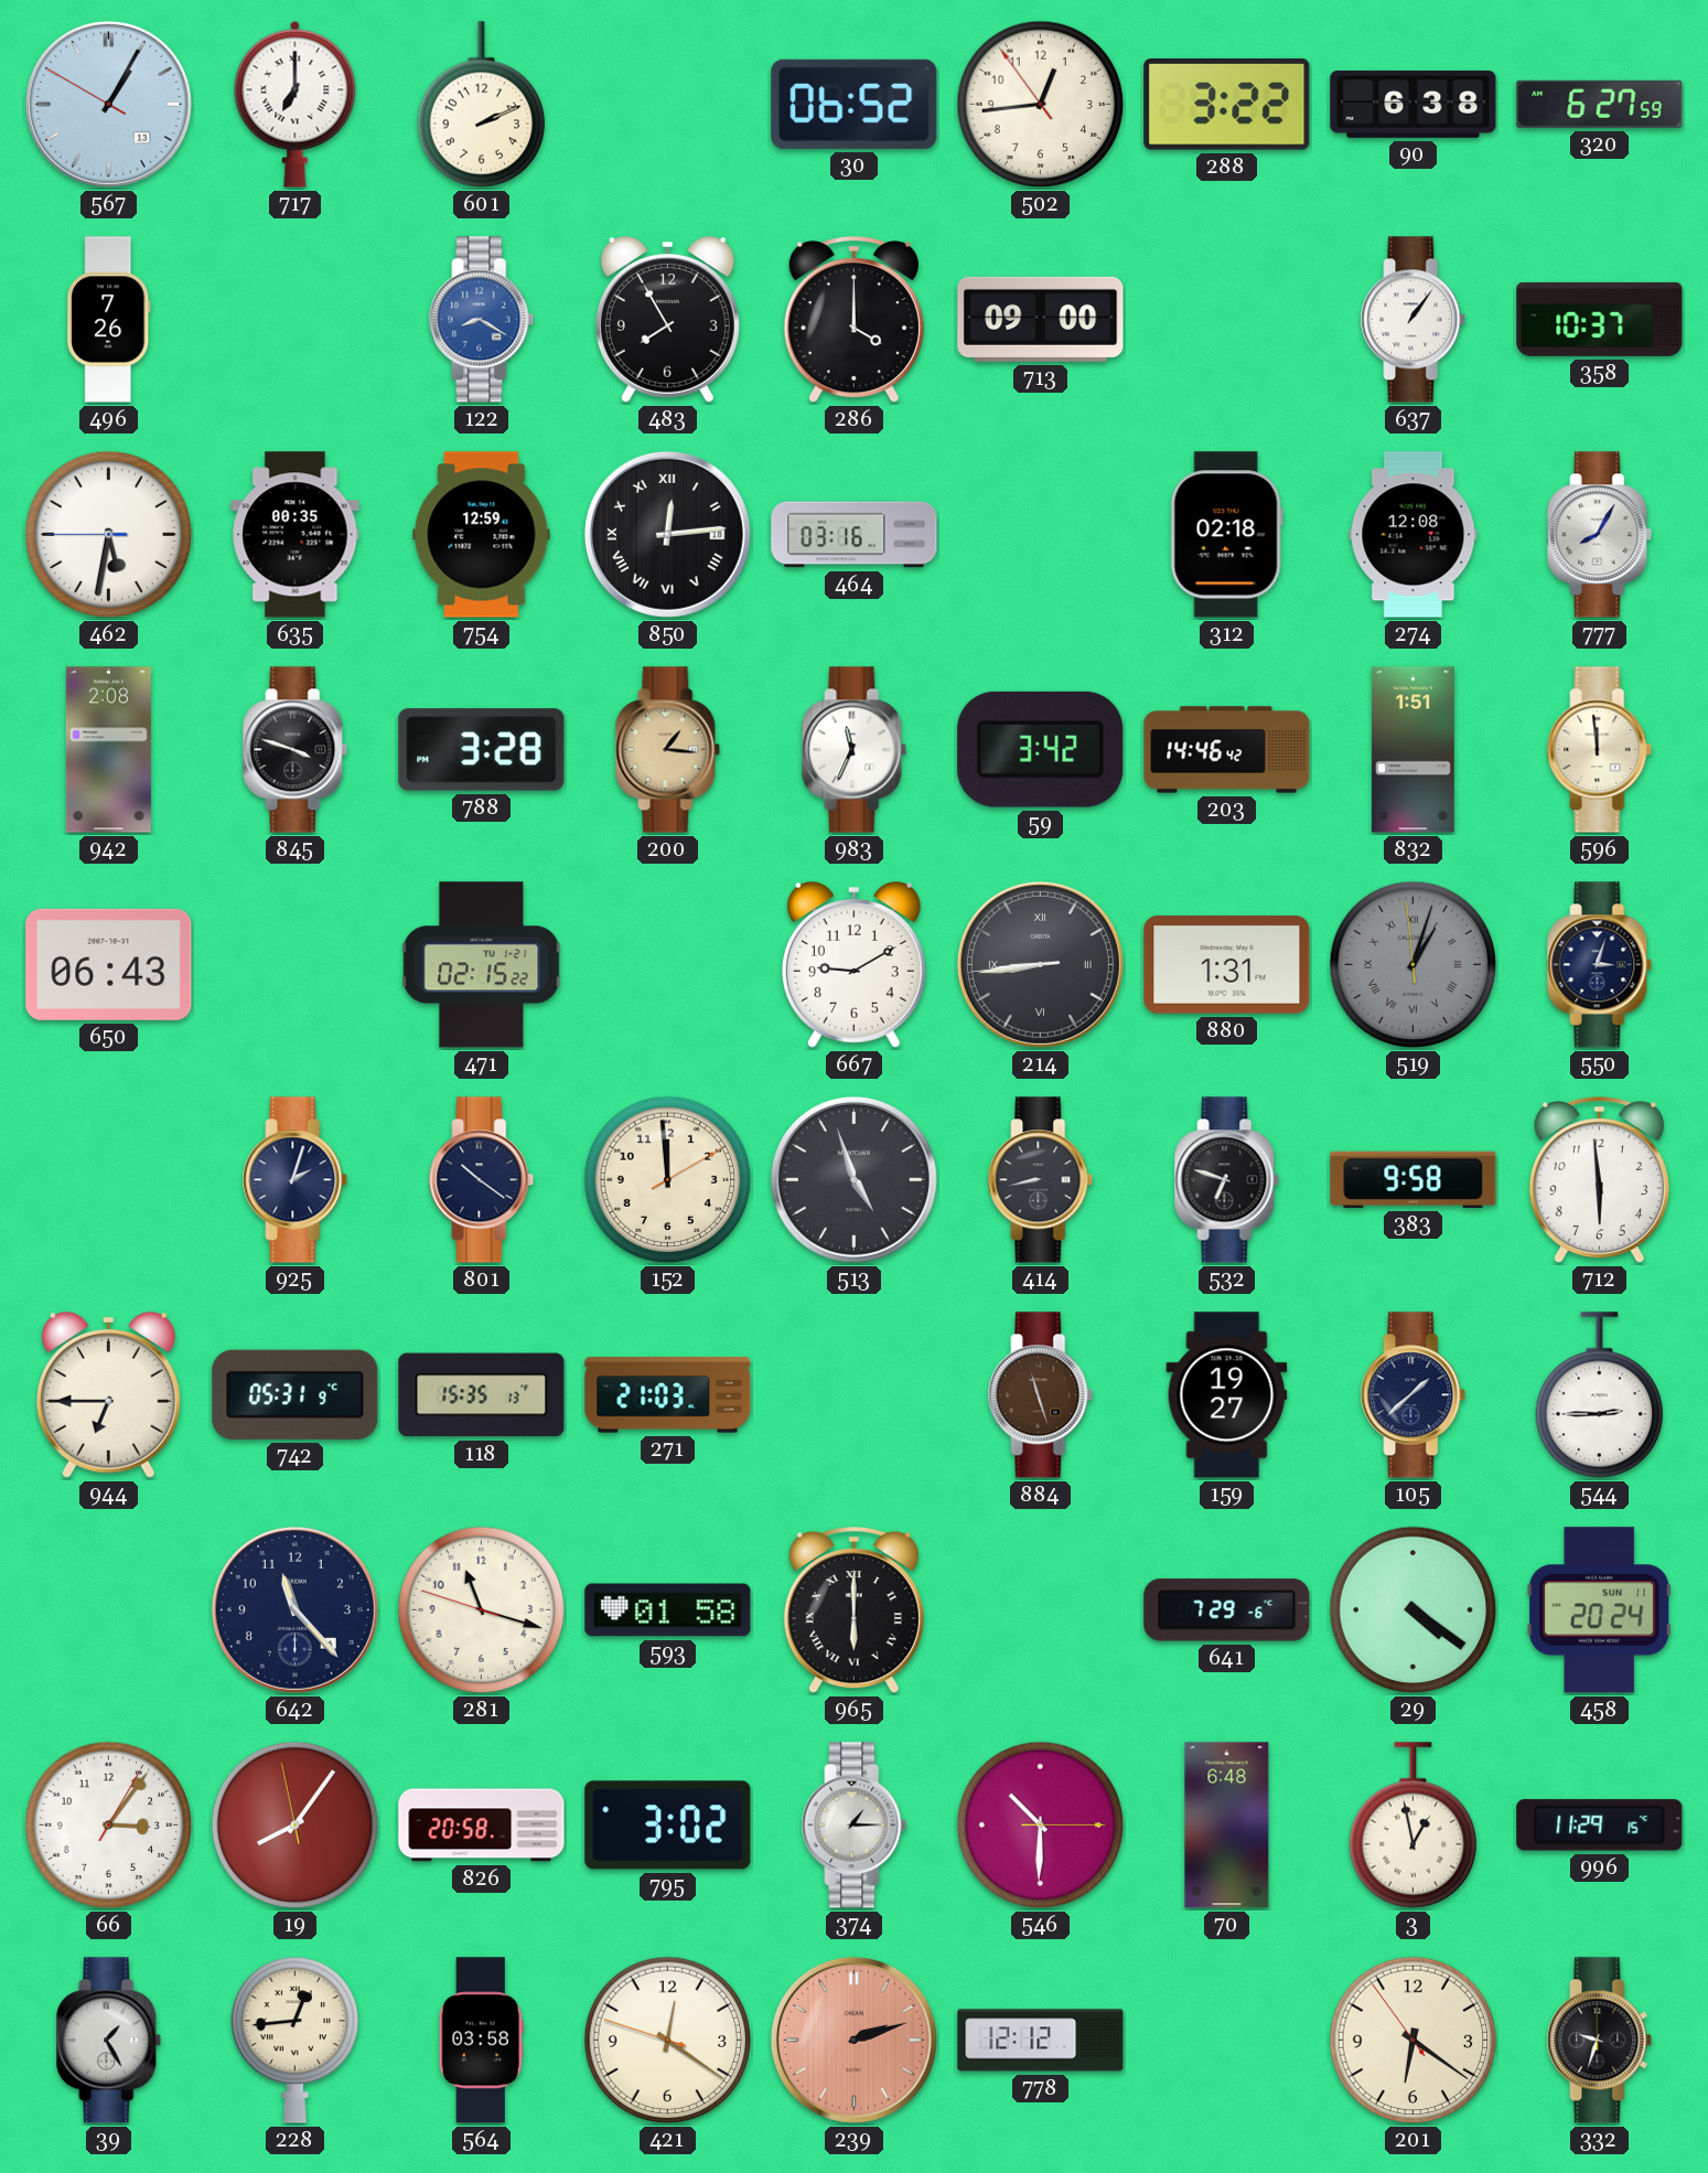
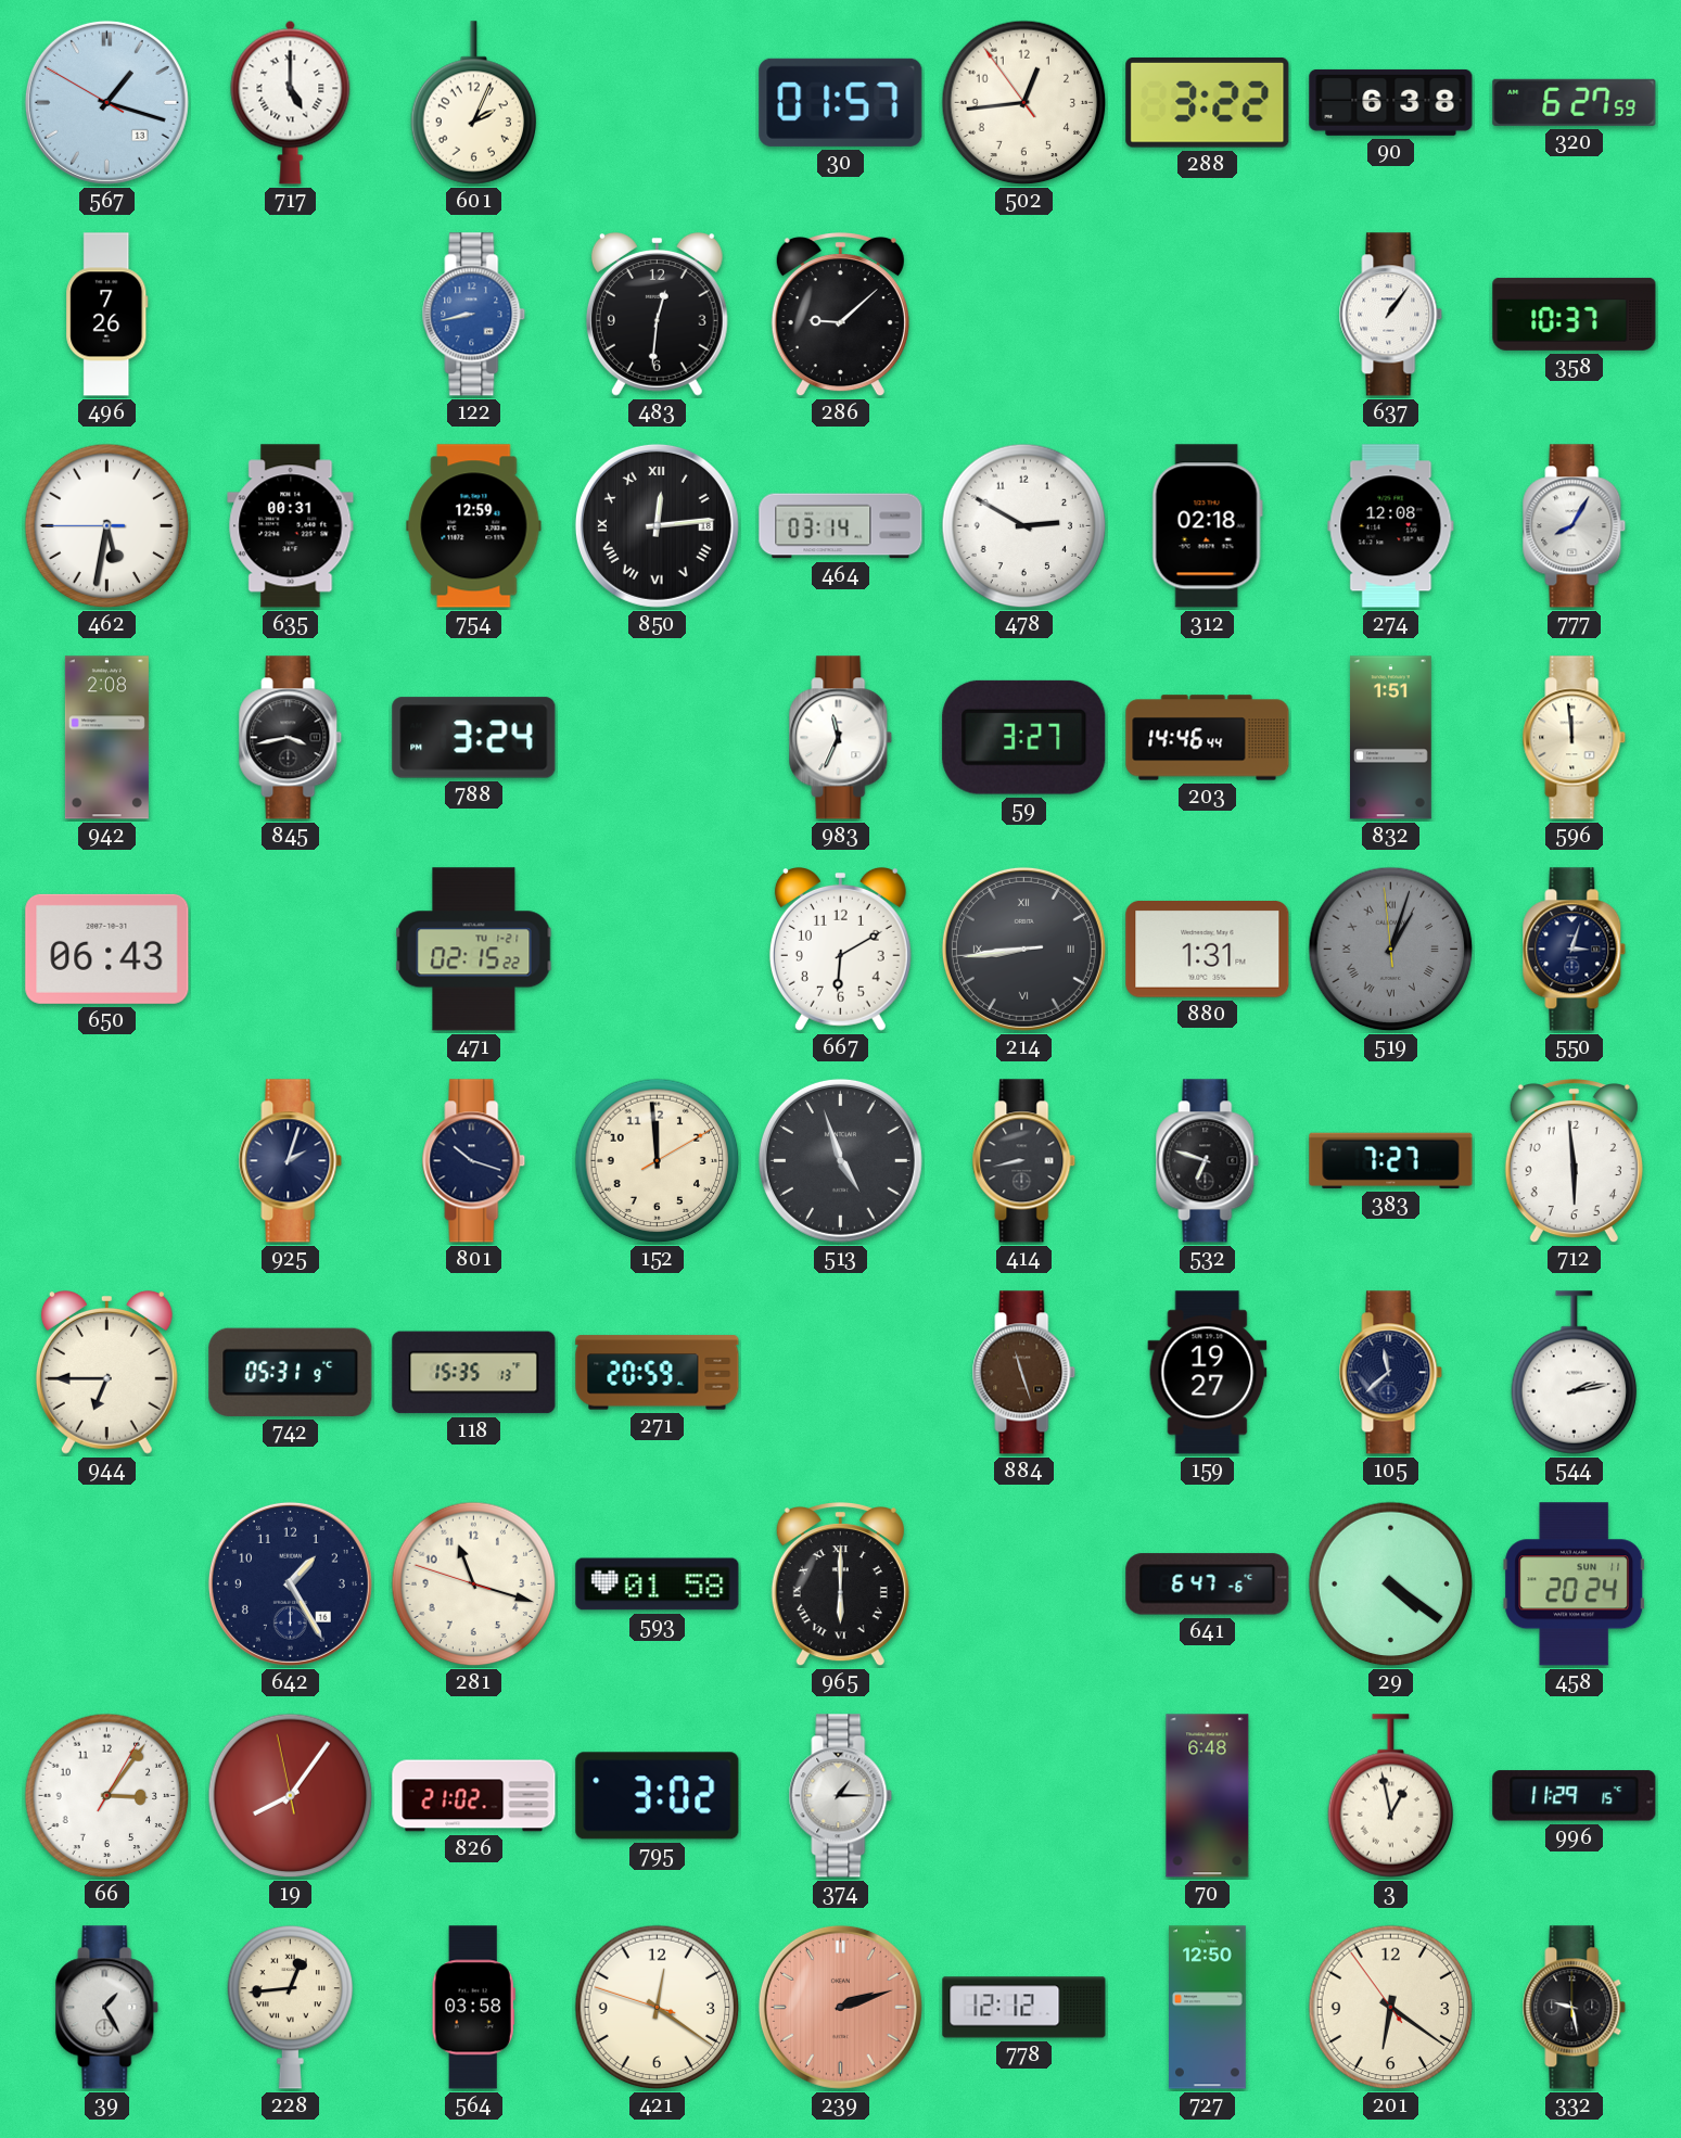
567: 1:04 -> 1:17 (106, 102)
717: 7:00 -> 5:00 (291, 102)
601: 2:11 -> 2:04 (474, 103)
30: 06:52 -> 01:57 (841, 102)
122: 8:20 -> 8:43 (474, 315)
483: 7:55 -> 12:31 (657, 315)
286: 4:00 -> 9:08 (840, 316)
713: 09:00 -> none (1041, 319)
635: 00:35 -> 00:31 (291, 526)
464: 03:16 -> 03:14 (841, 526)
478: none -> 2:50 (1024, 526)
845: 3:48 -> 3:43 (291, 738)
788: 3:28 -> 3:24 (474, 738)
200: 1:16 -> none (668, 750)
59: 3:42 -> 3:27 (1024, 737)
203: 14:46:42 -> 14:46:44 (1208, 738)
667: 9:10 -> 6:10 (840, 950)
801: 10:21 -> 10:18 (474, 1161)
383: 9:58 -> 7:27 (1391, 1160)
271: 21:03 -> 20:59 (658, 1373)
105: 1:38 -> 11:38 (1391, 1373)
544: 2:45 -> 2:13 (1575, 1373)
642: 11:23 -> 1:25 (290, 1583)
641: 7:29 -> 6:47 (1208, 1585)
826: 20:58 -> 21:02 (474, 1796)
546: 10:30 -> none (1041, 1826)
727: none -> 12:50 (1207, 2008)
332: 9:33 -> 9:28 (1575, 2008)
